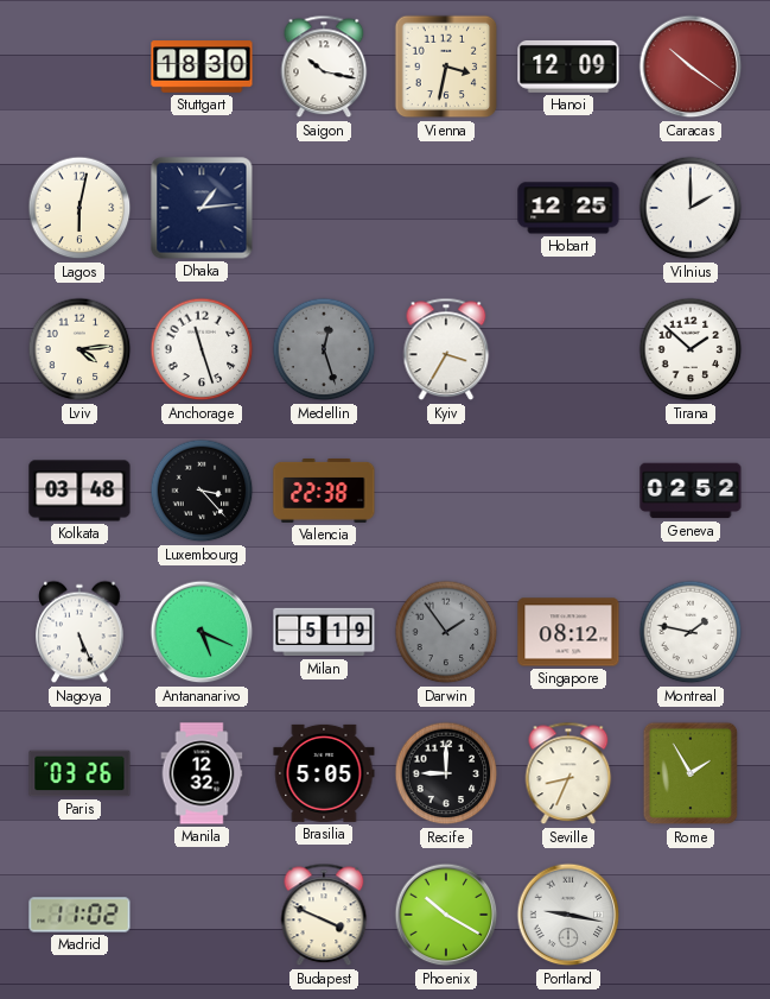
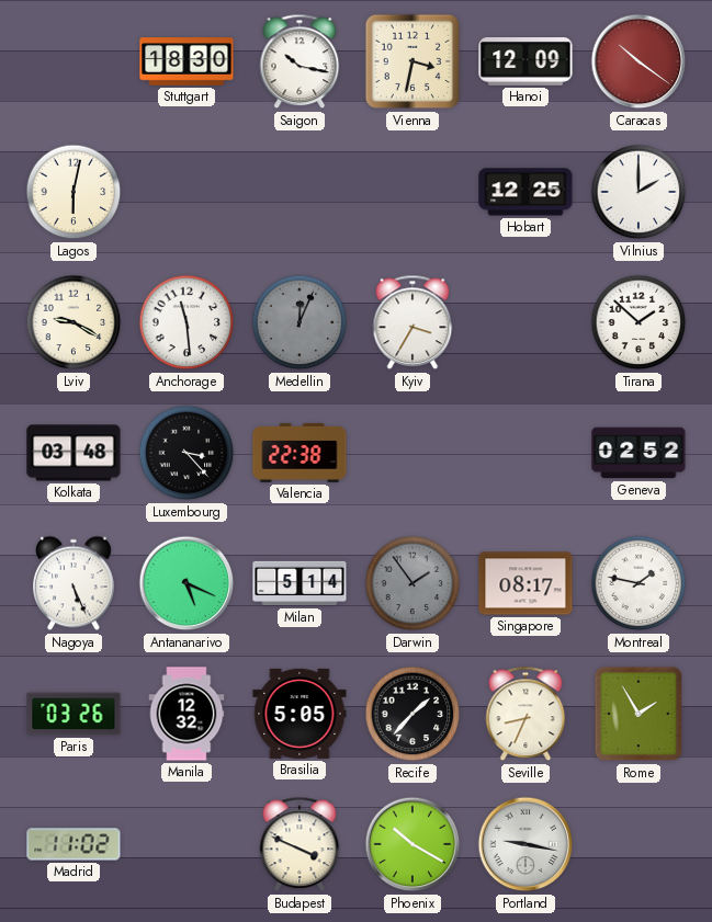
Dhaka: 1:14 -> none (202, 208)
Lviv: 4:14 -> 9:20 (74, 322)
Anchorage: 11:27 -> 11:29 (187, 322)
Medellin: 12:27 -> 12:04 (300, 322)
Milan: 5:19 -> 5:14 (300, 583)
Singapore: 08:12 -> 08:17 (525, 583)
Recife: 9:00 -> 1:37 (412, 714)
